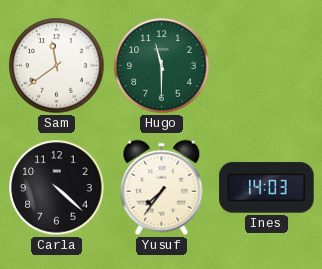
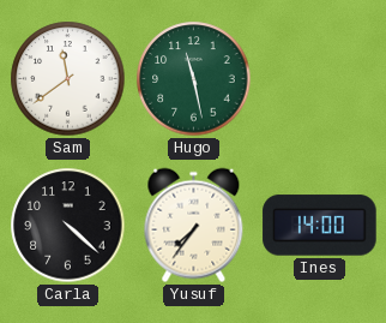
Hugo: 11:30 -> 11:28 (194, 79)
Ines: 14:03 -> 14:00 (320, 226)
